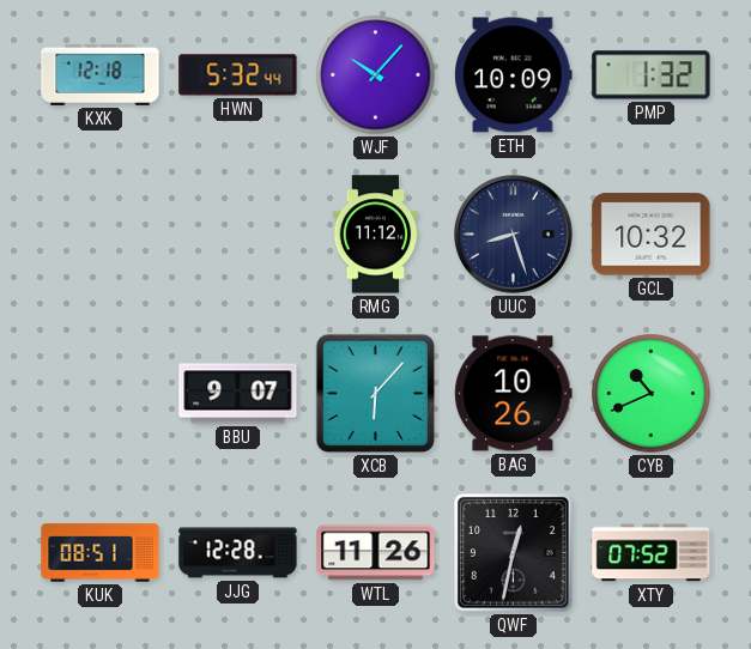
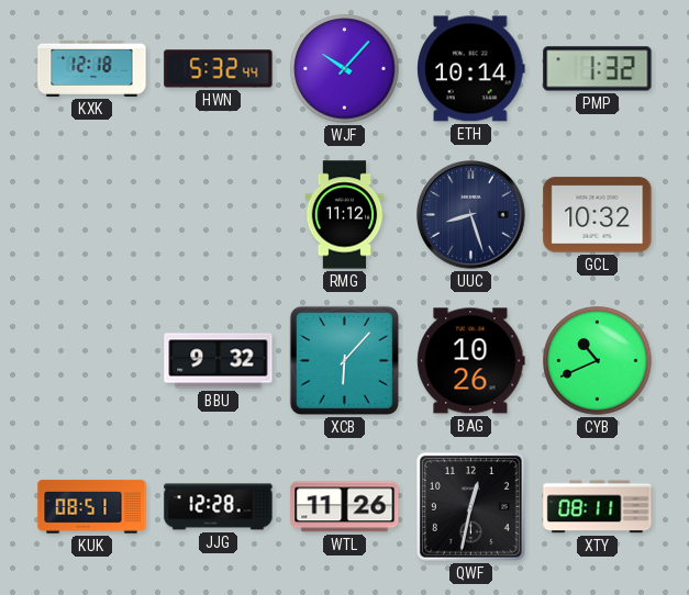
ETH: 10:09 -> 10:14 (471, 69)
BBU: 9:07 -> 9:32 (219, 361)
XTY: 07:52 -> 08:11 (598, 507)
